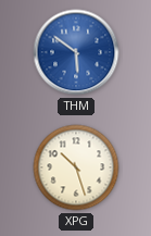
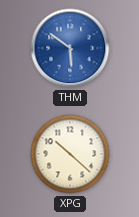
XPG: 10:27 -> 10:22 (70, 154)
